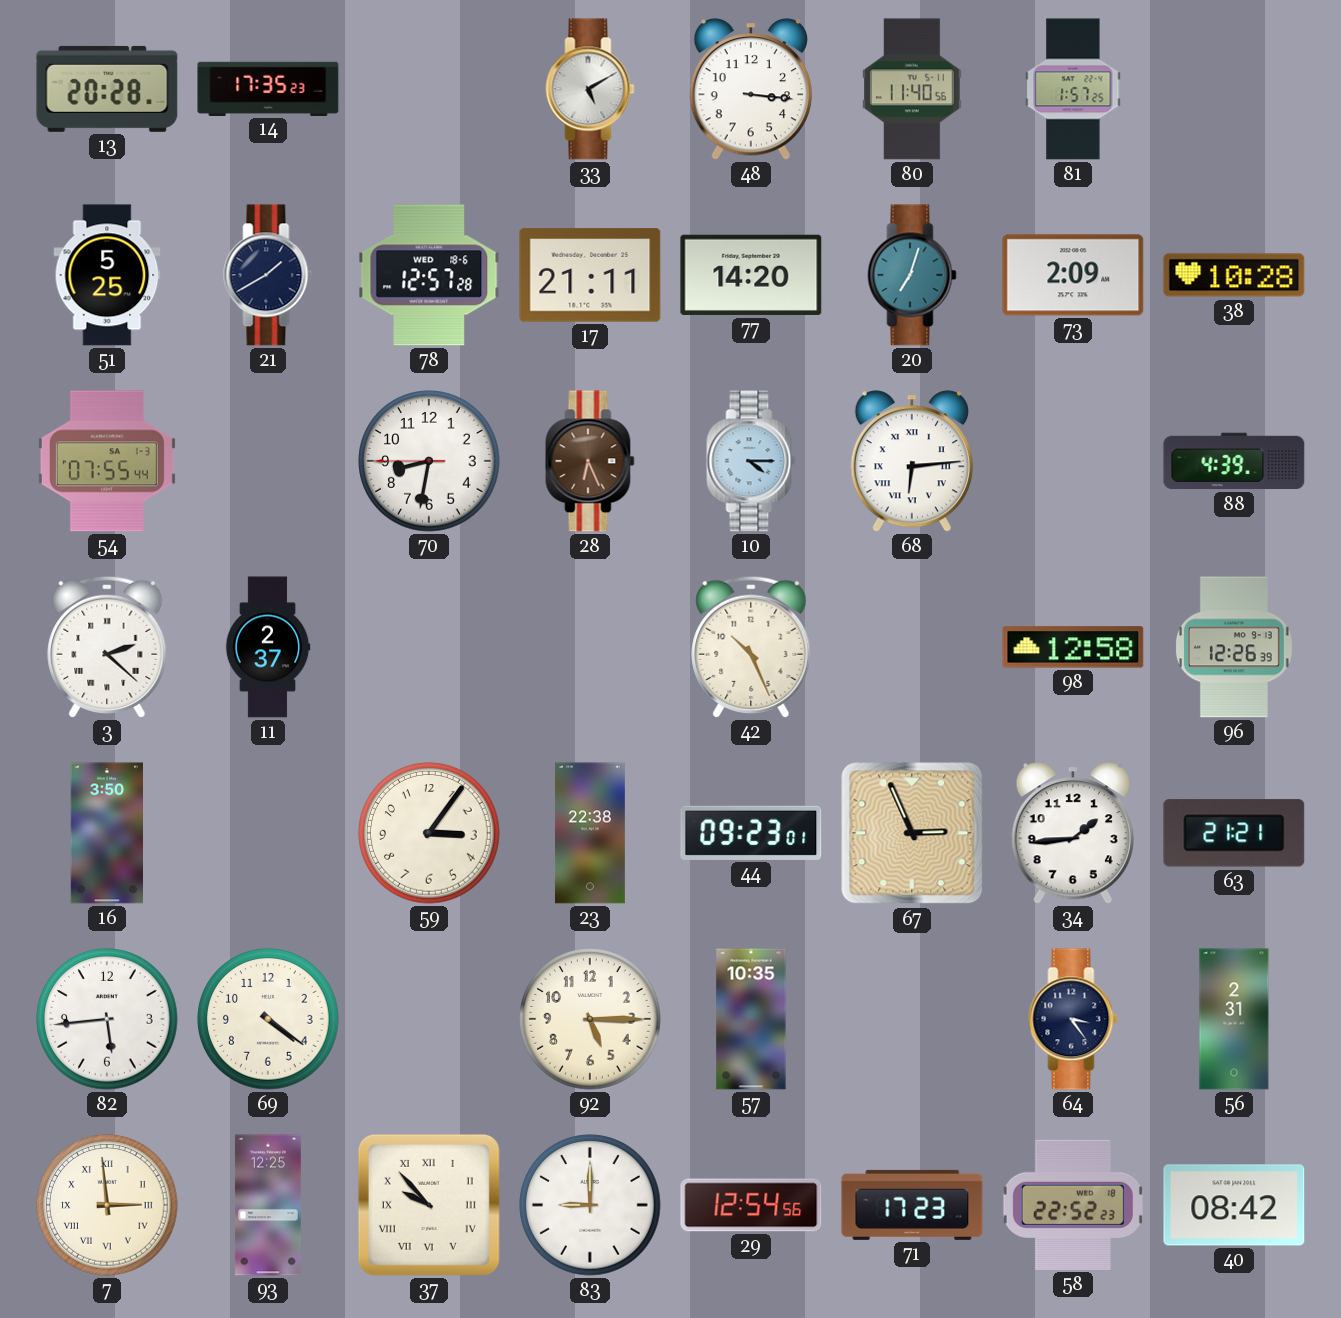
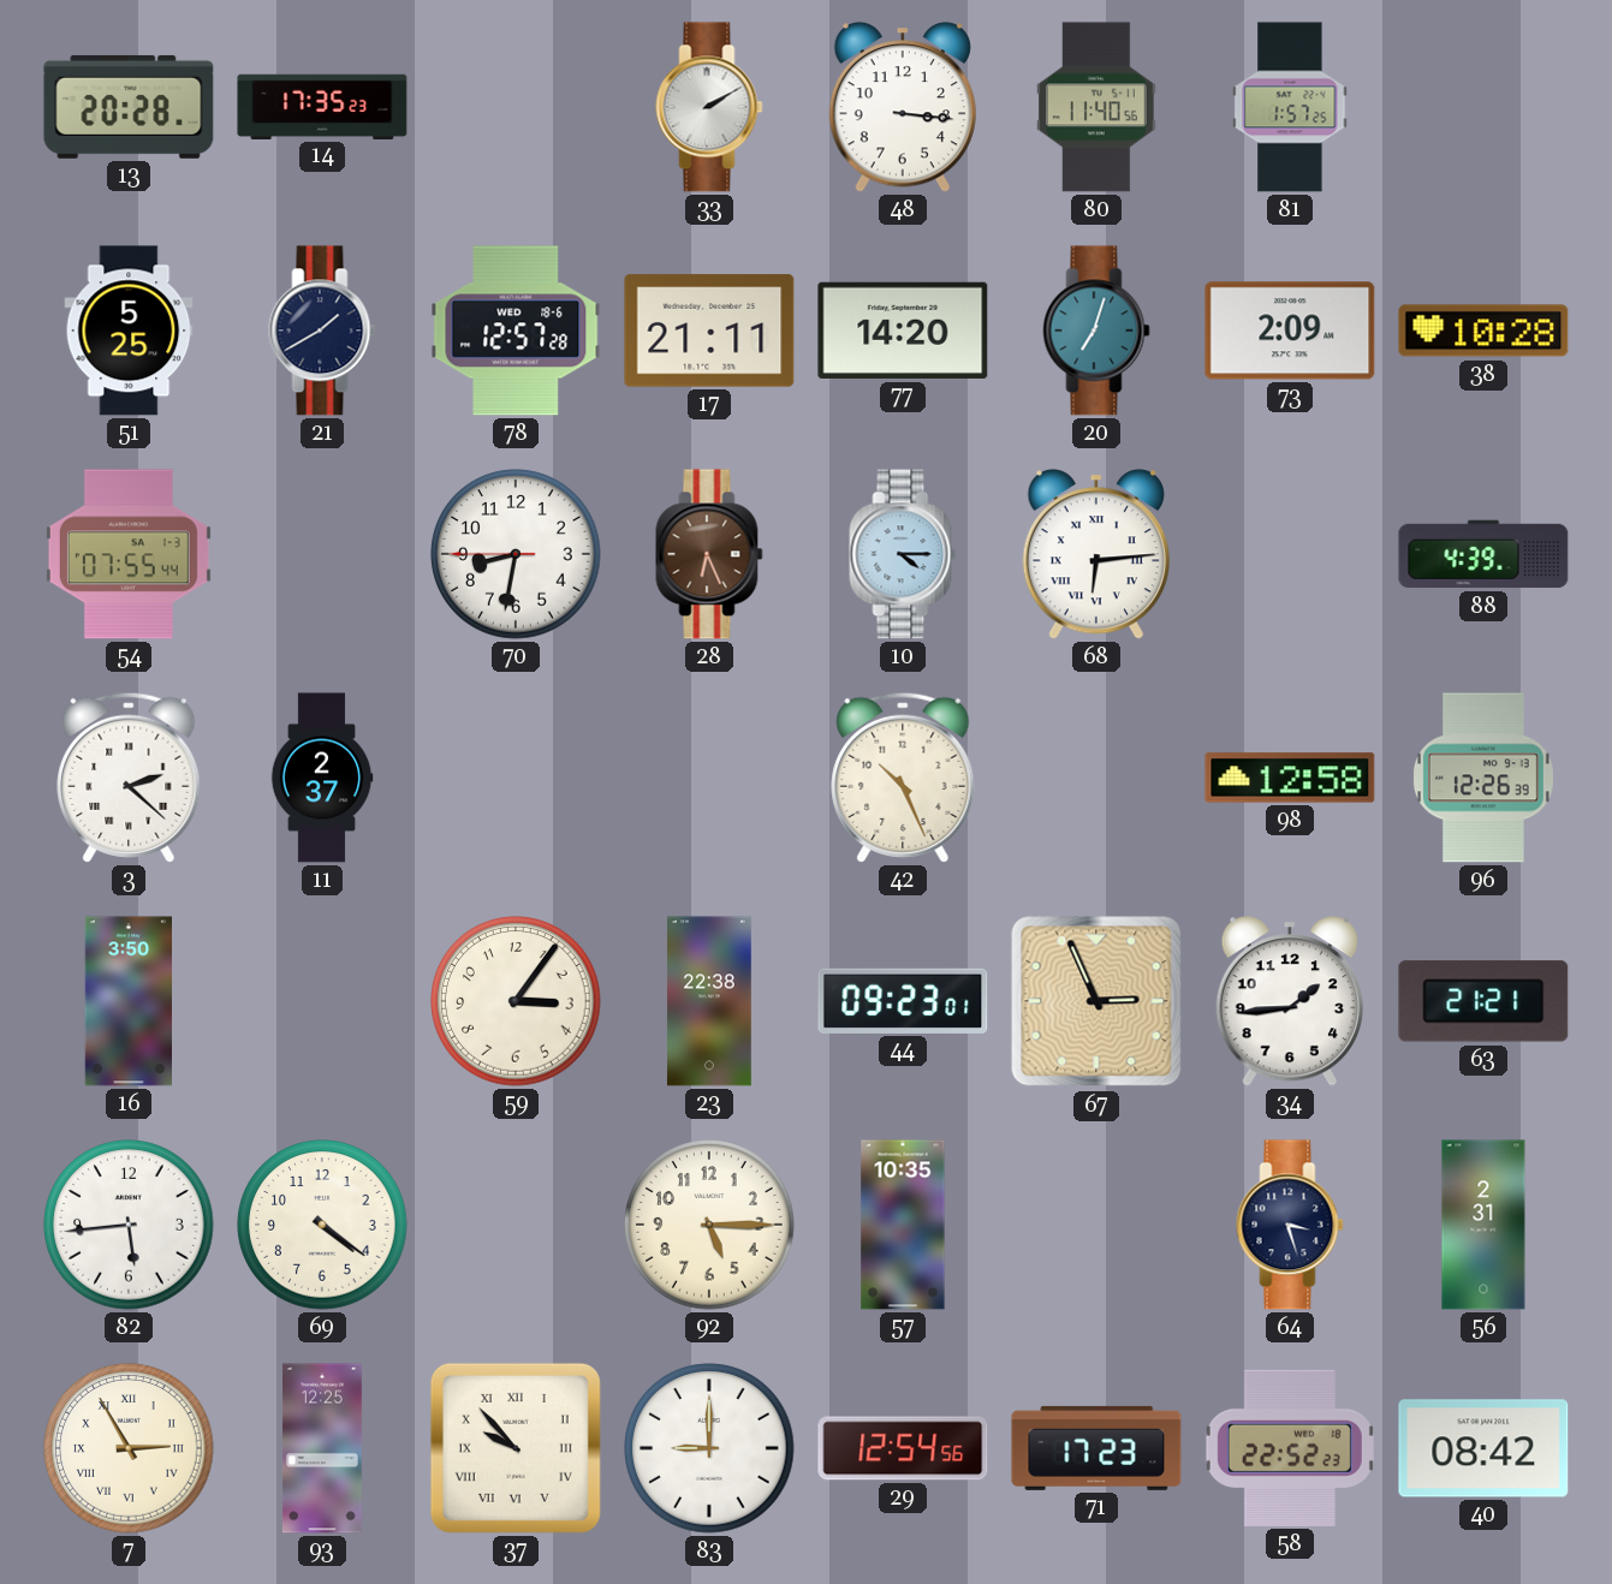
33: 5:10 -> 2:10 (709, 107)
64: 3:24 -> 3:27 (1290, 1225)
7: 2:59 -> 2:55 (129, 1448)
